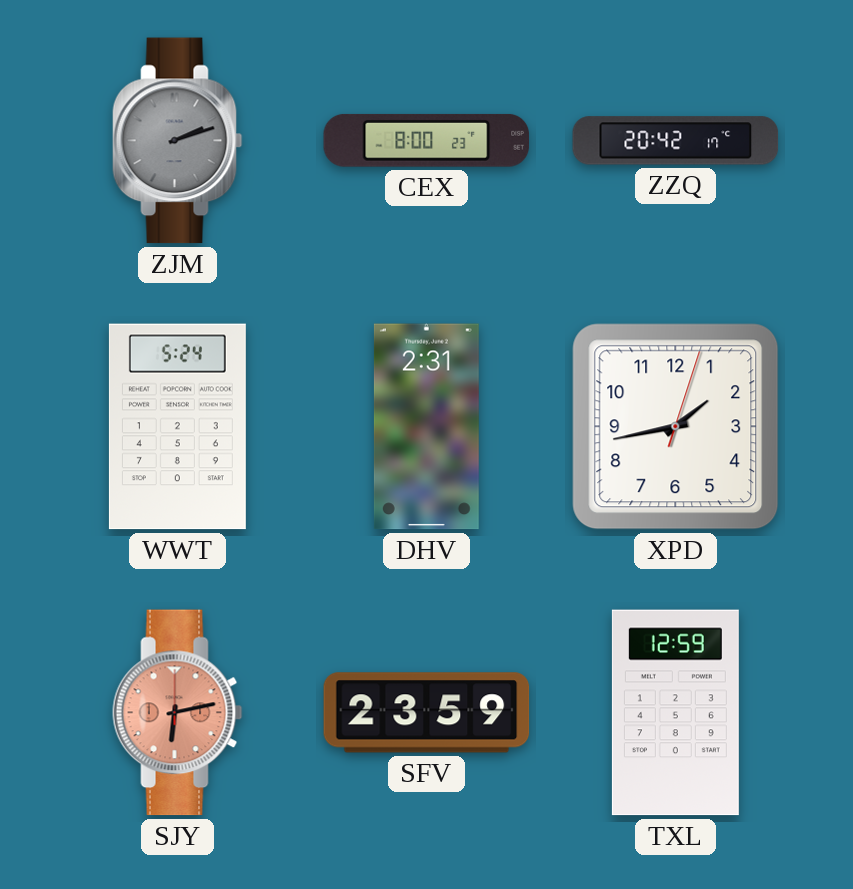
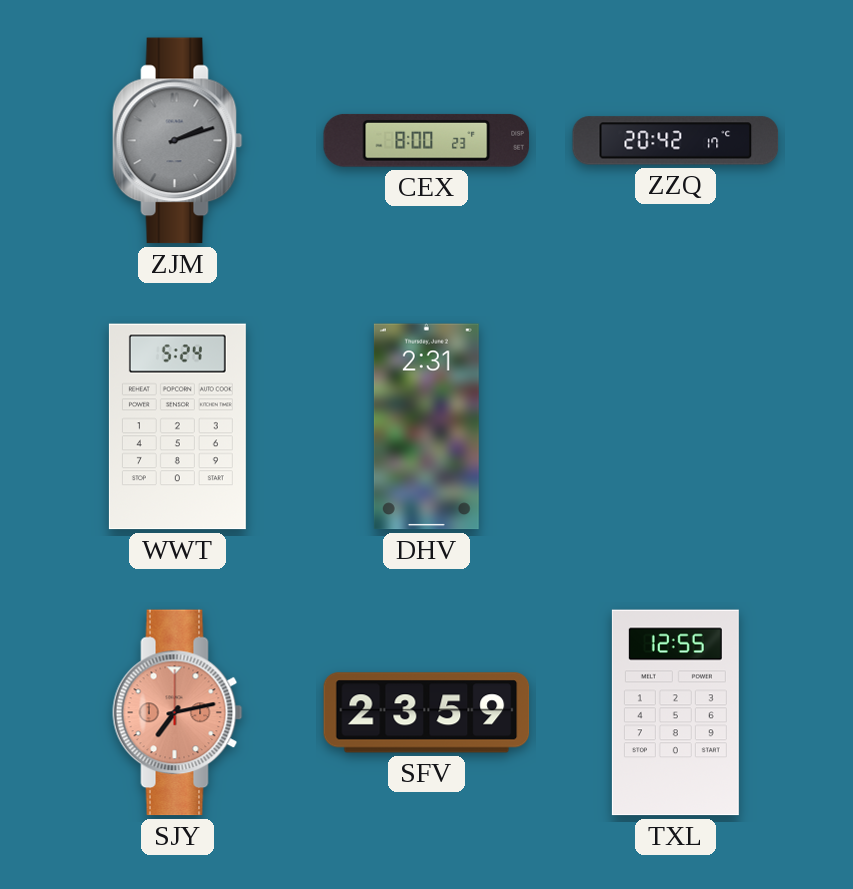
XPD: 1:43 -> none (676, 427)
SJY: 6:13 -> 7:13 (178, 713)
TXL: 12:59 -> 12:55 (675, 713)
